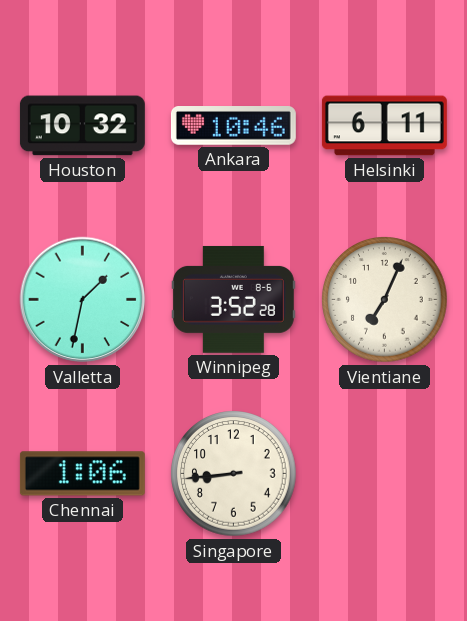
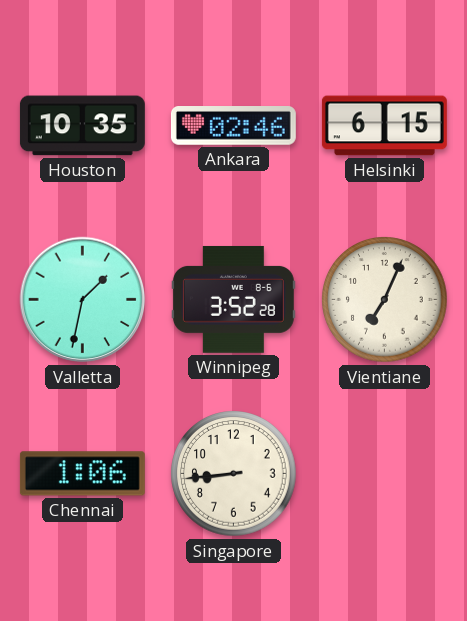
Houston: 10:32 -> 10:35 (82, 126)
Ankara: 10:46 -> 02:46 (233, 126)
Helsinki: 6:11 -> 6:15 (384, 126)
